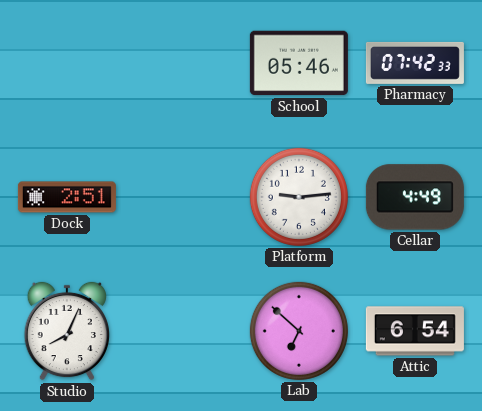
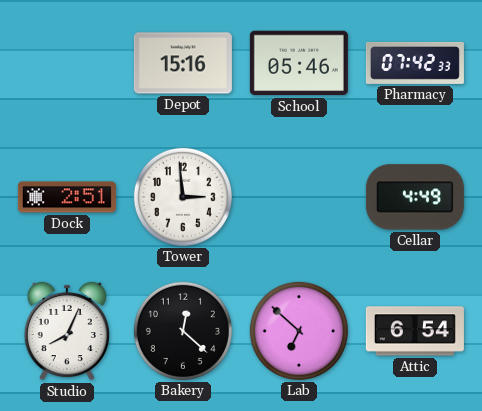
Depot: none -> 15:16 (183, 63)
Tower: none -> 2:59 (183, 197)
Platform: 9:14 -> none (299, 197)
Bakery: none -> 12:22 (183, 331)
